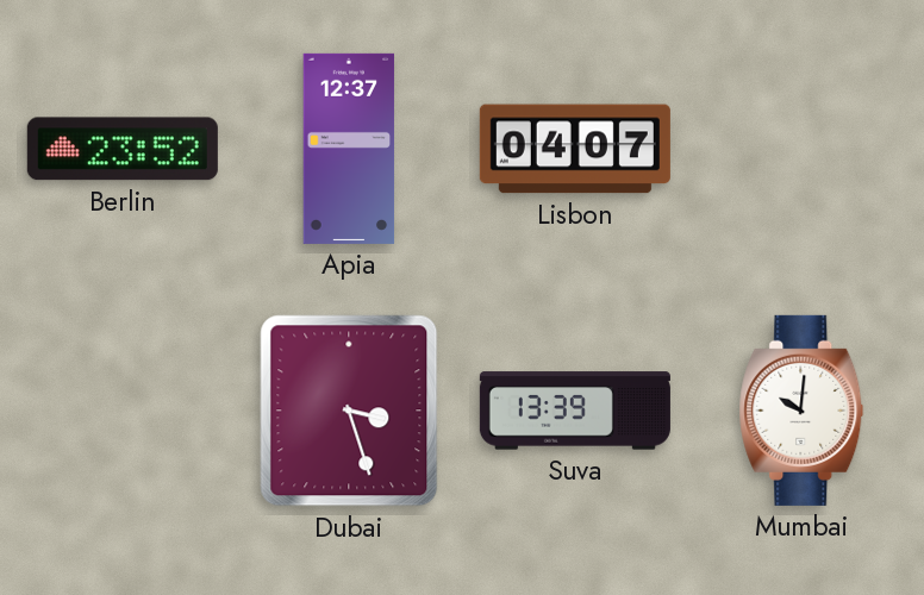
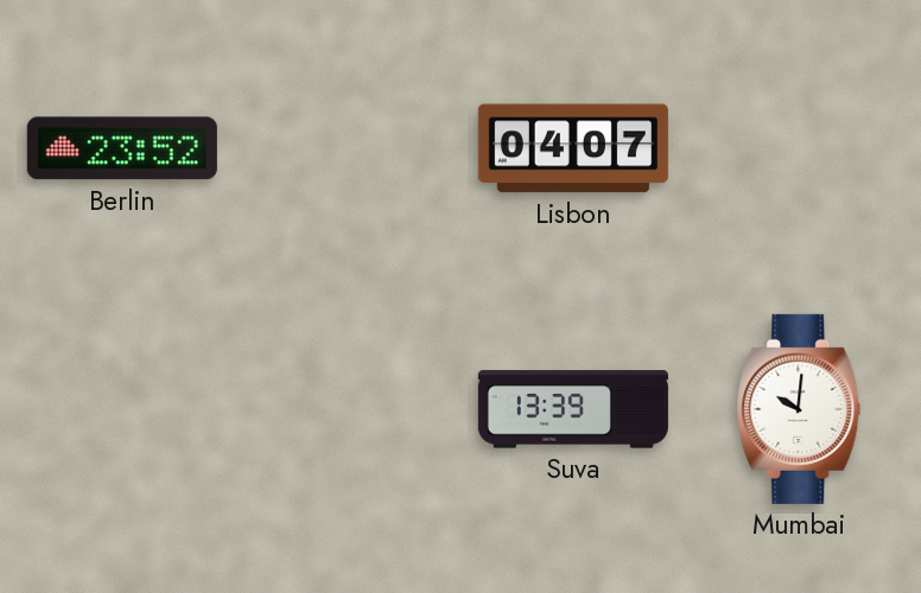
Apia: 12:37 -> none (349, 149)
Dubai: 3:27 -> none (349, 411)
